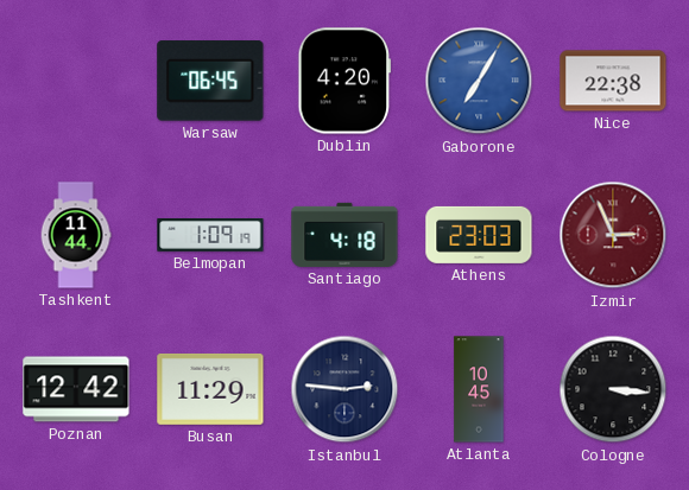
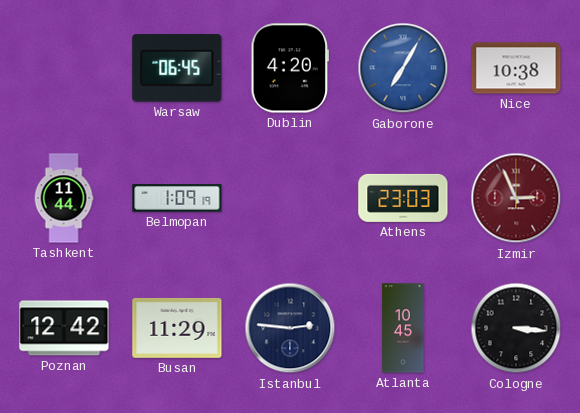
Nice: 22:38 -> 10:38 (516, 68)
Santiago: 4:18 -> none (344, 235)
